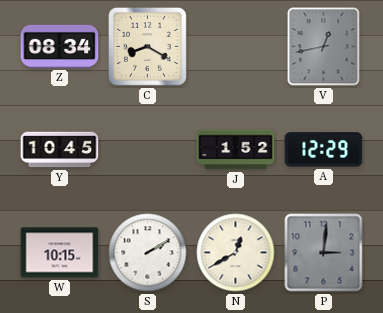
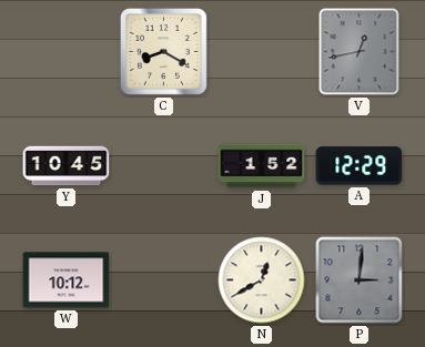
Z: 08:34 -> none (60, 46)
W: 10:15 -> 10:12 (67, 280)
S: 2:10 -> none (148, 253)
